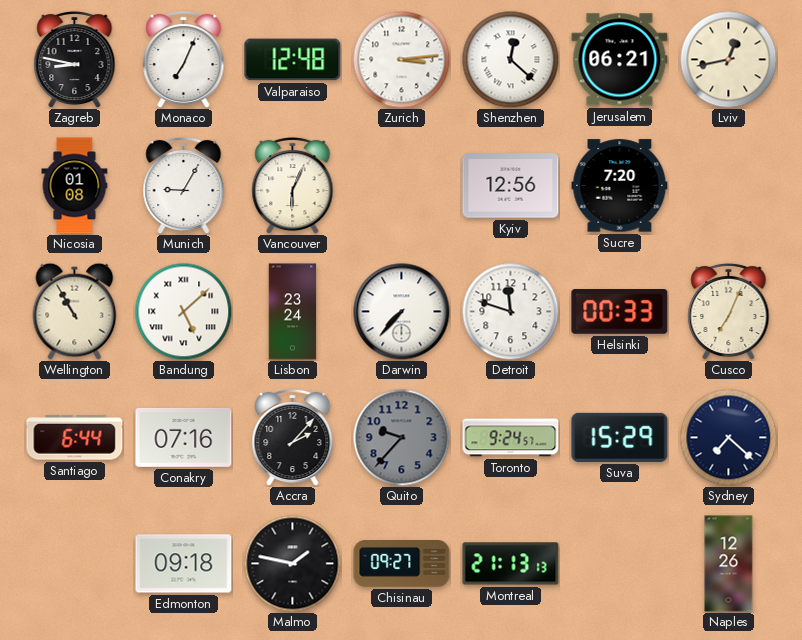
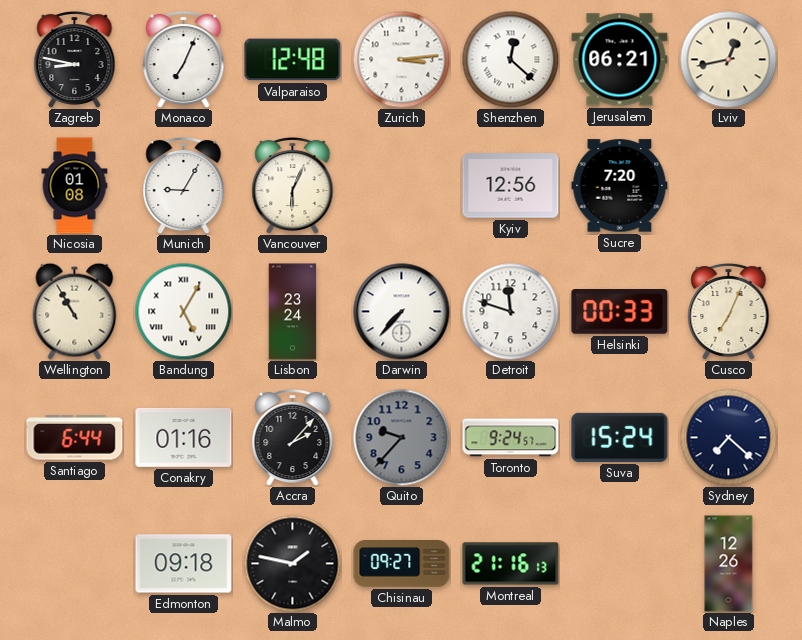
Bandung: 5:08 -> 5:05 (183, 311)
Conakry: 07:16 -> 01:16 (184, 437)
Suva: 15:29 -> 15:24 (620, 437)
Montreal: 21:13 -> 21:16 (511, 564)
